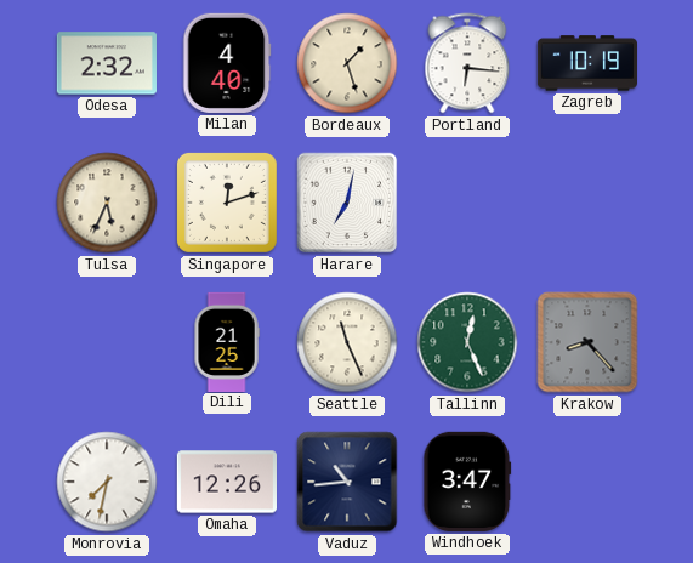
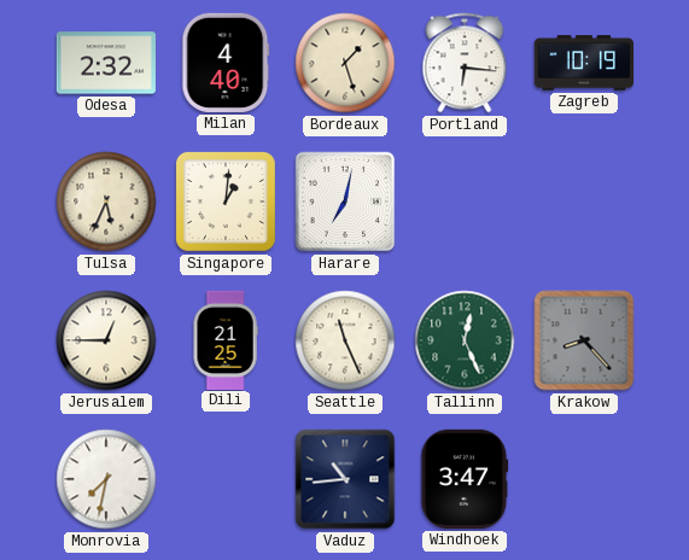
Singapore: 12:12 -> 1:01 (226, 202)
Jerusalem: none -> 12:45 (106, 340)
Omaha: 12:26 -> none (226, 482)
